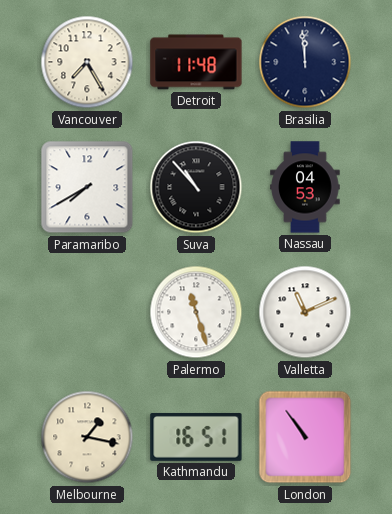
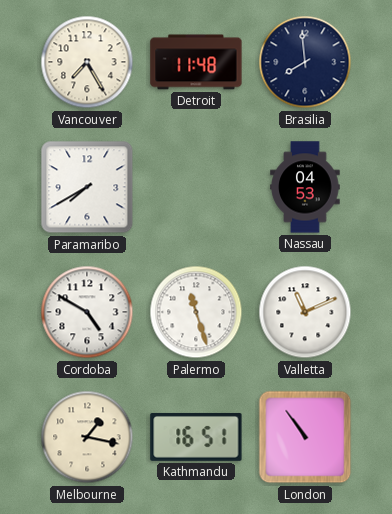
Brasilia: 11:59 -> 7:59 (305, 62)
Suva: 10:53 -> none (196, 187)
Cordoba: none -> 4:50 (87, 312)
